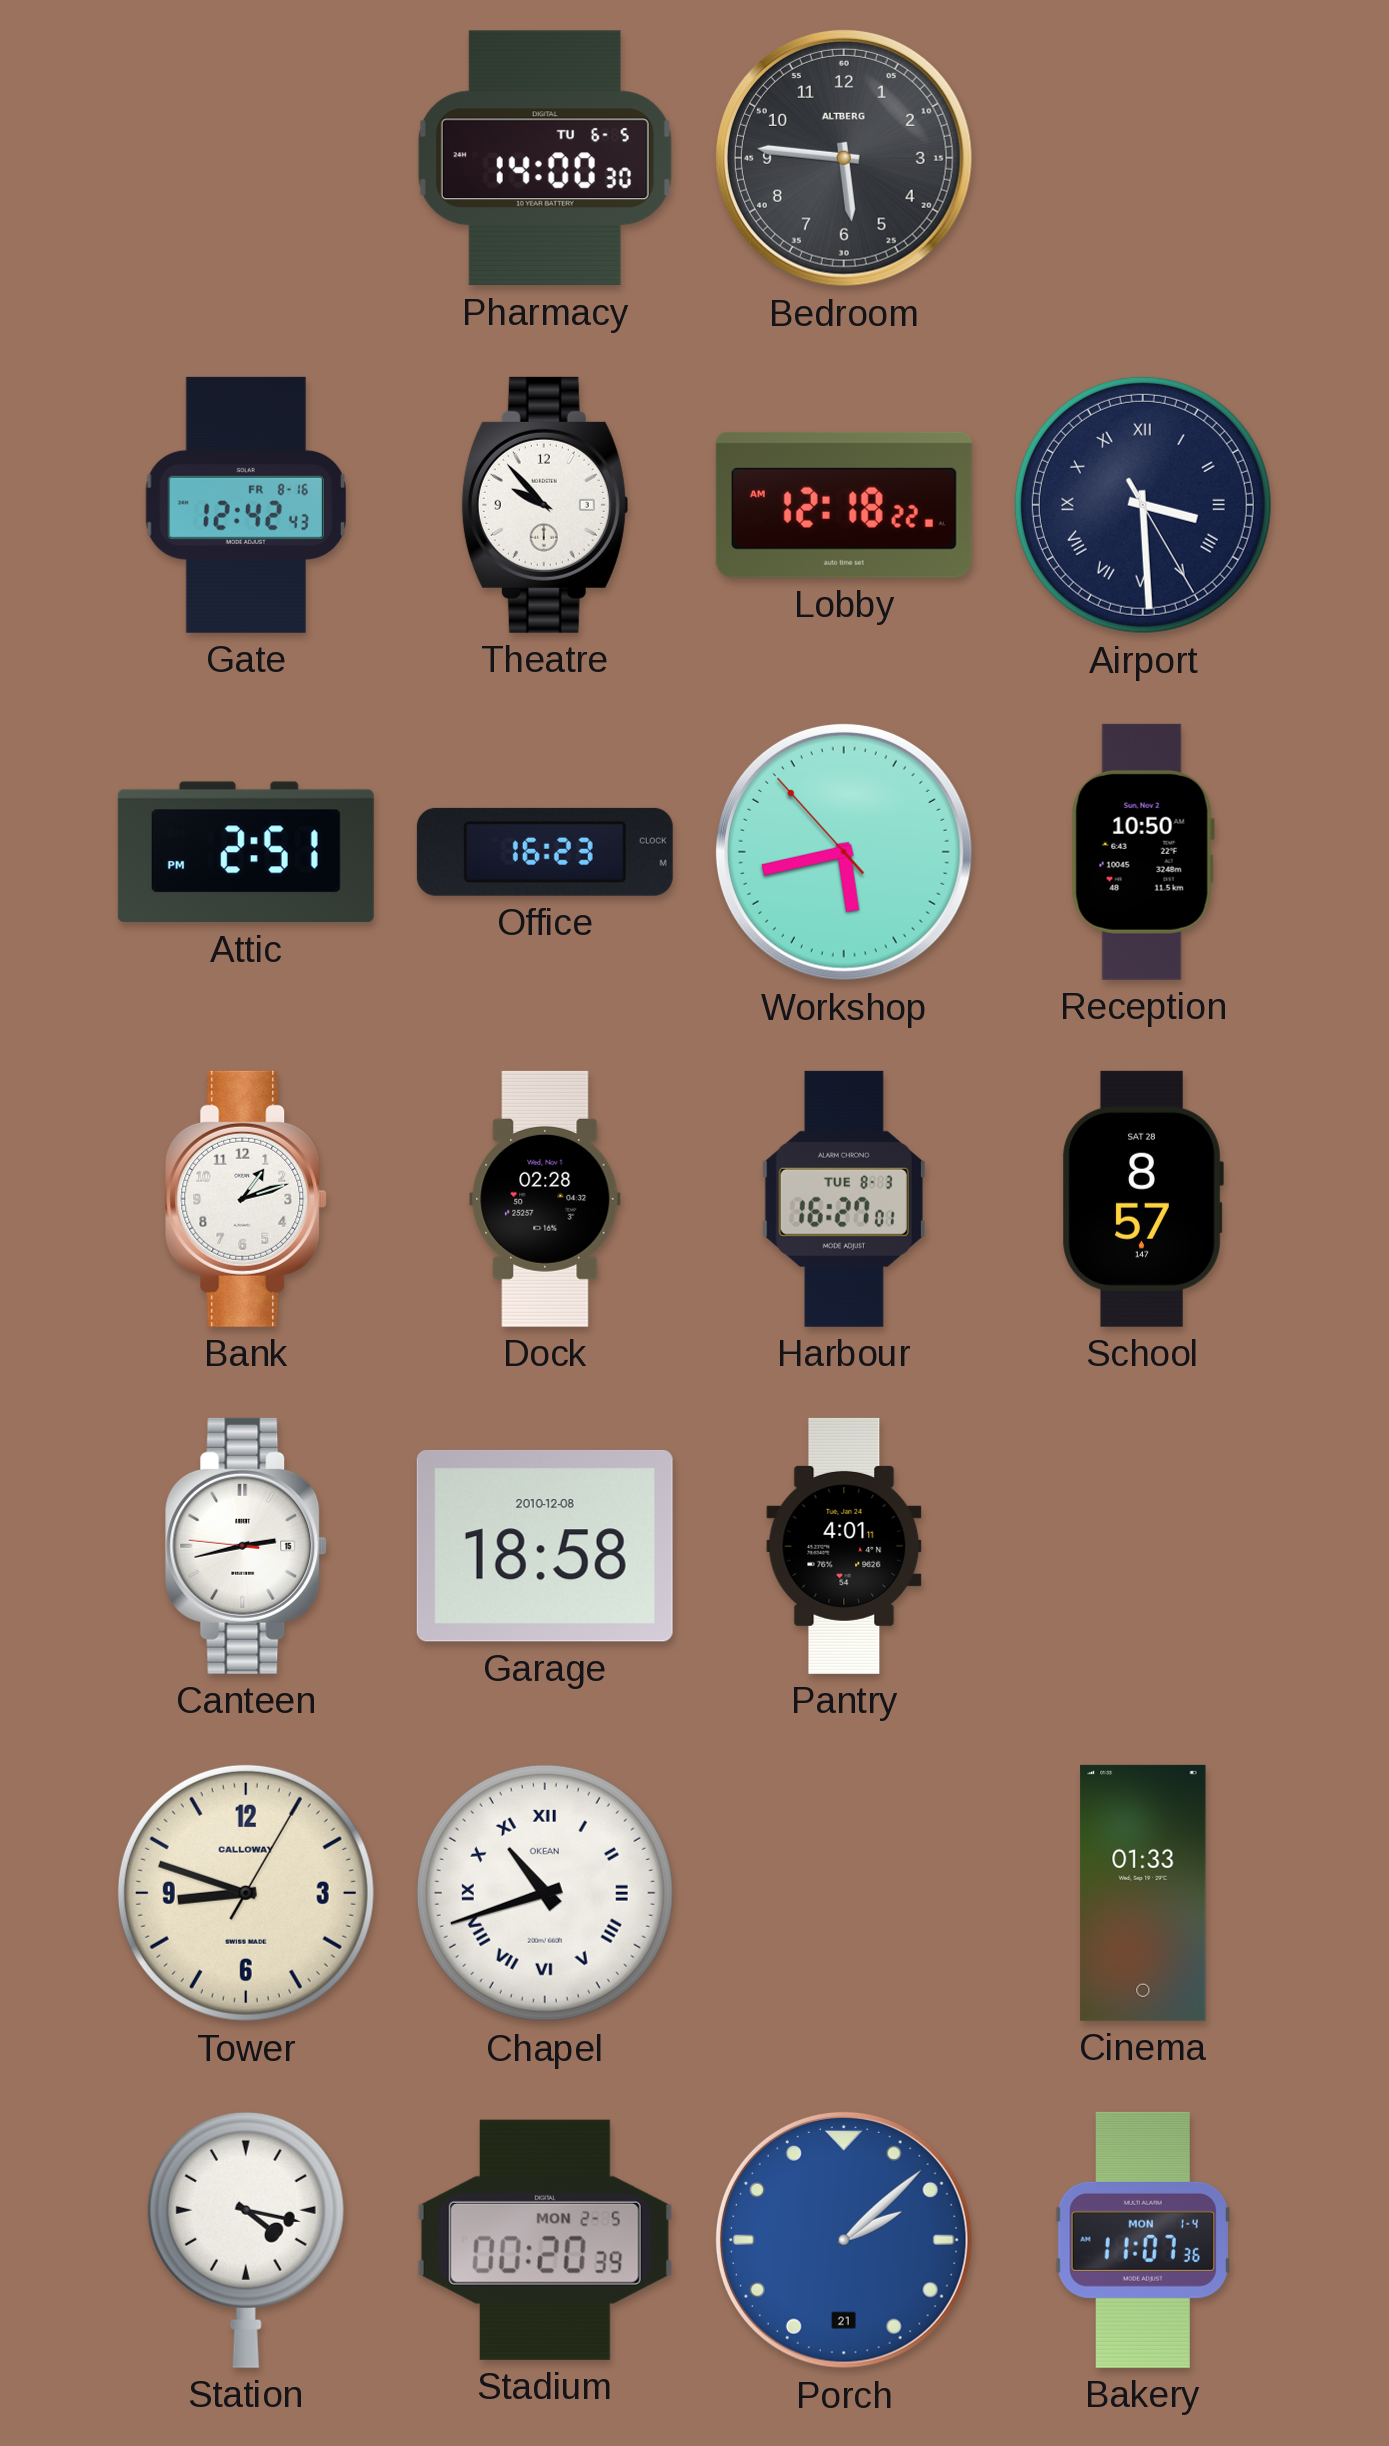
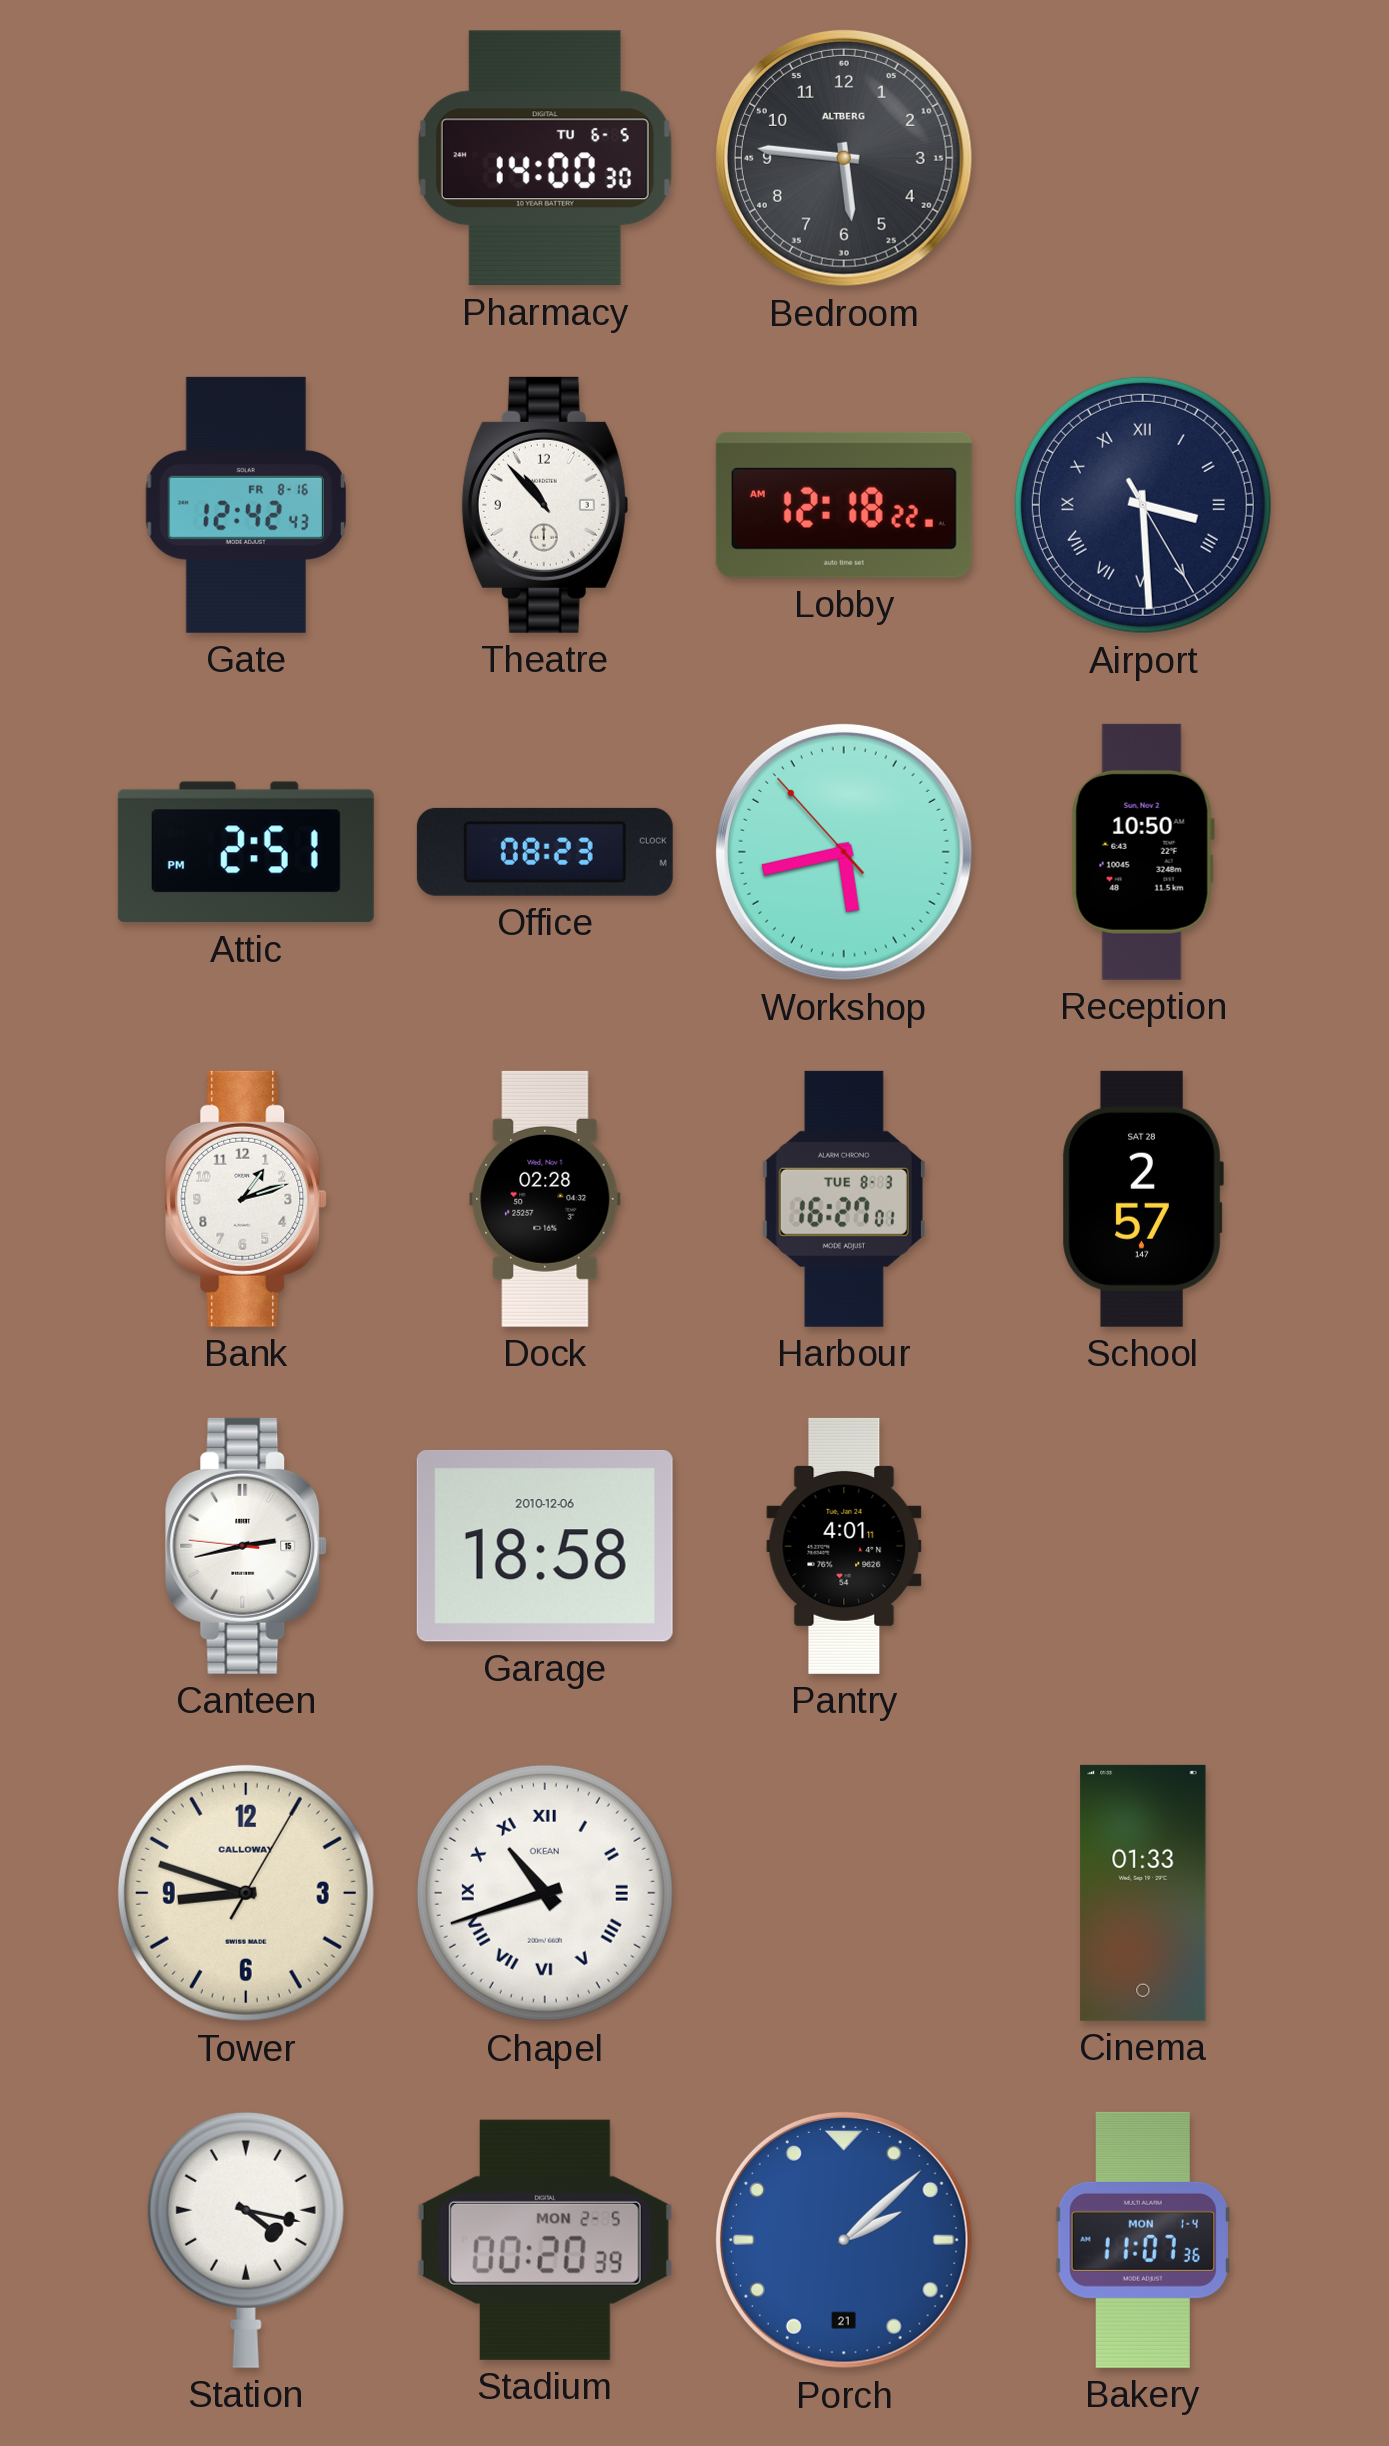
Theatre: 9:53 -> 10:53 (545, 505)
Office: 16:23 -> 08:23 (545, 852)
School: 8:57 -> 2:57 (1143, 1199)
Garage date: 2010-12-08 -> 2010-12-06 (545, 1546)
